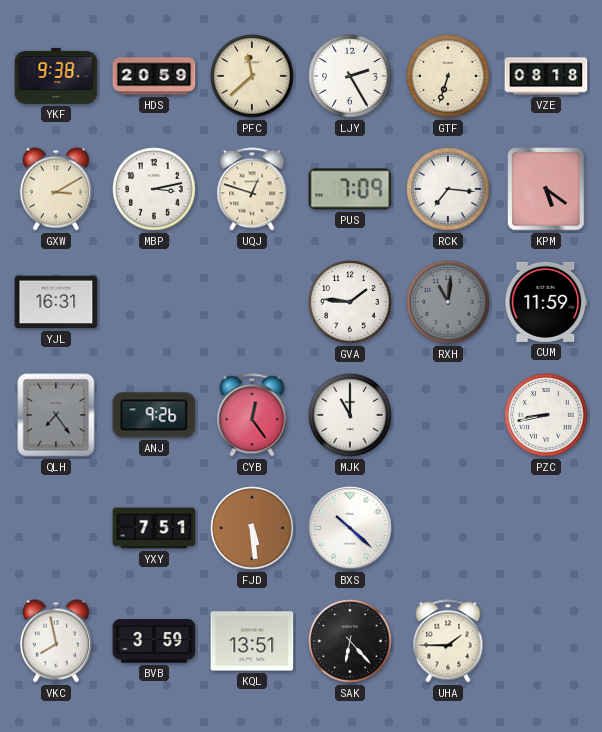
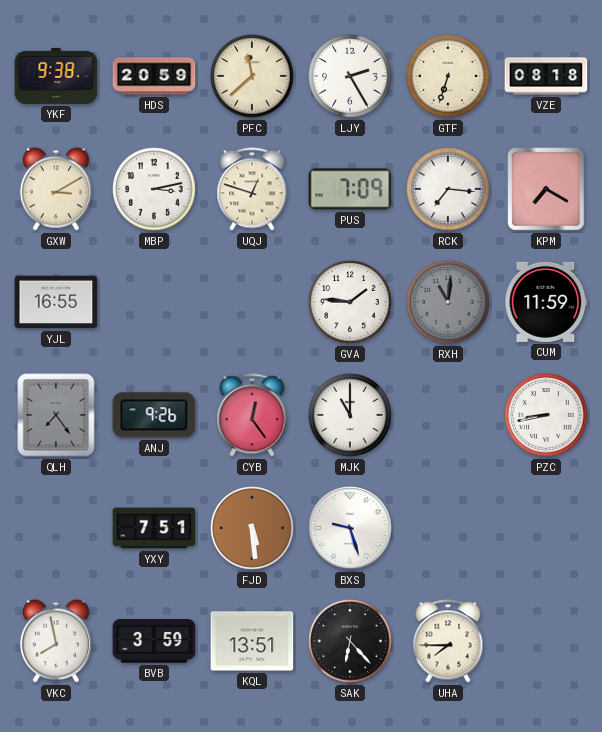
KPM: 5:21 -> 7:20 (546, 189)
YJL: 16:31 -> 16:55 (56, 302)
BXS: 10:22 -> 9:27 (350, 528)
UHA: 1:45 -> 7:45 (448, 641)
